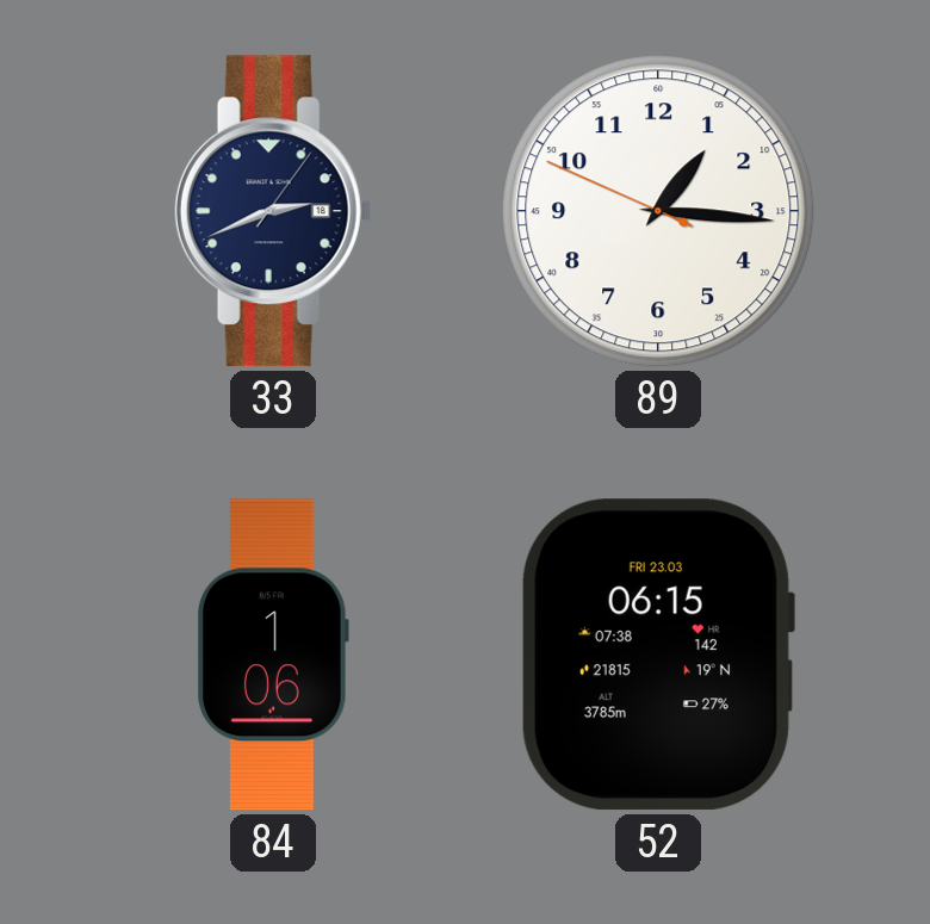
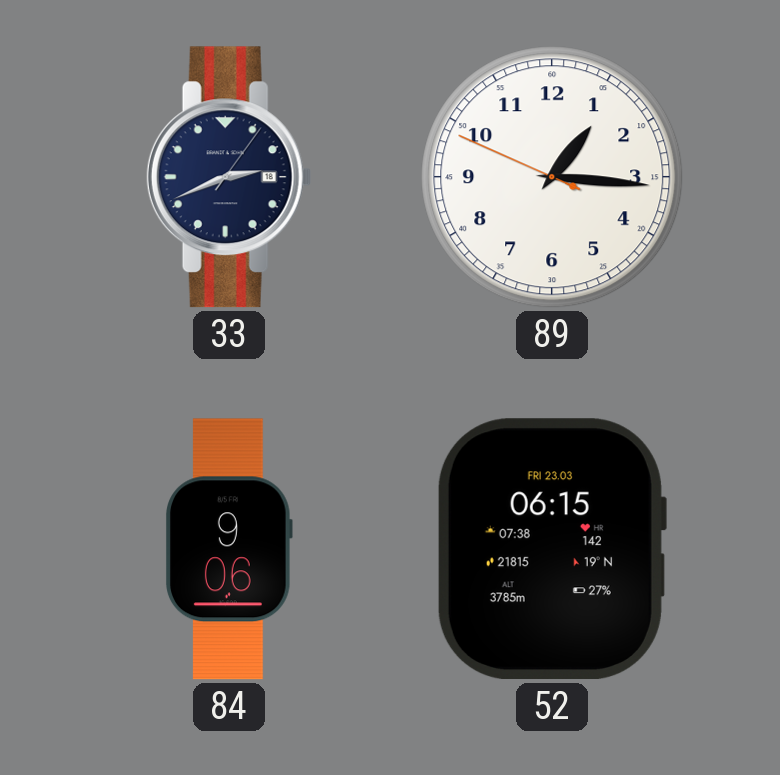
84: 1:06 -> 9:06 (230, 549)
